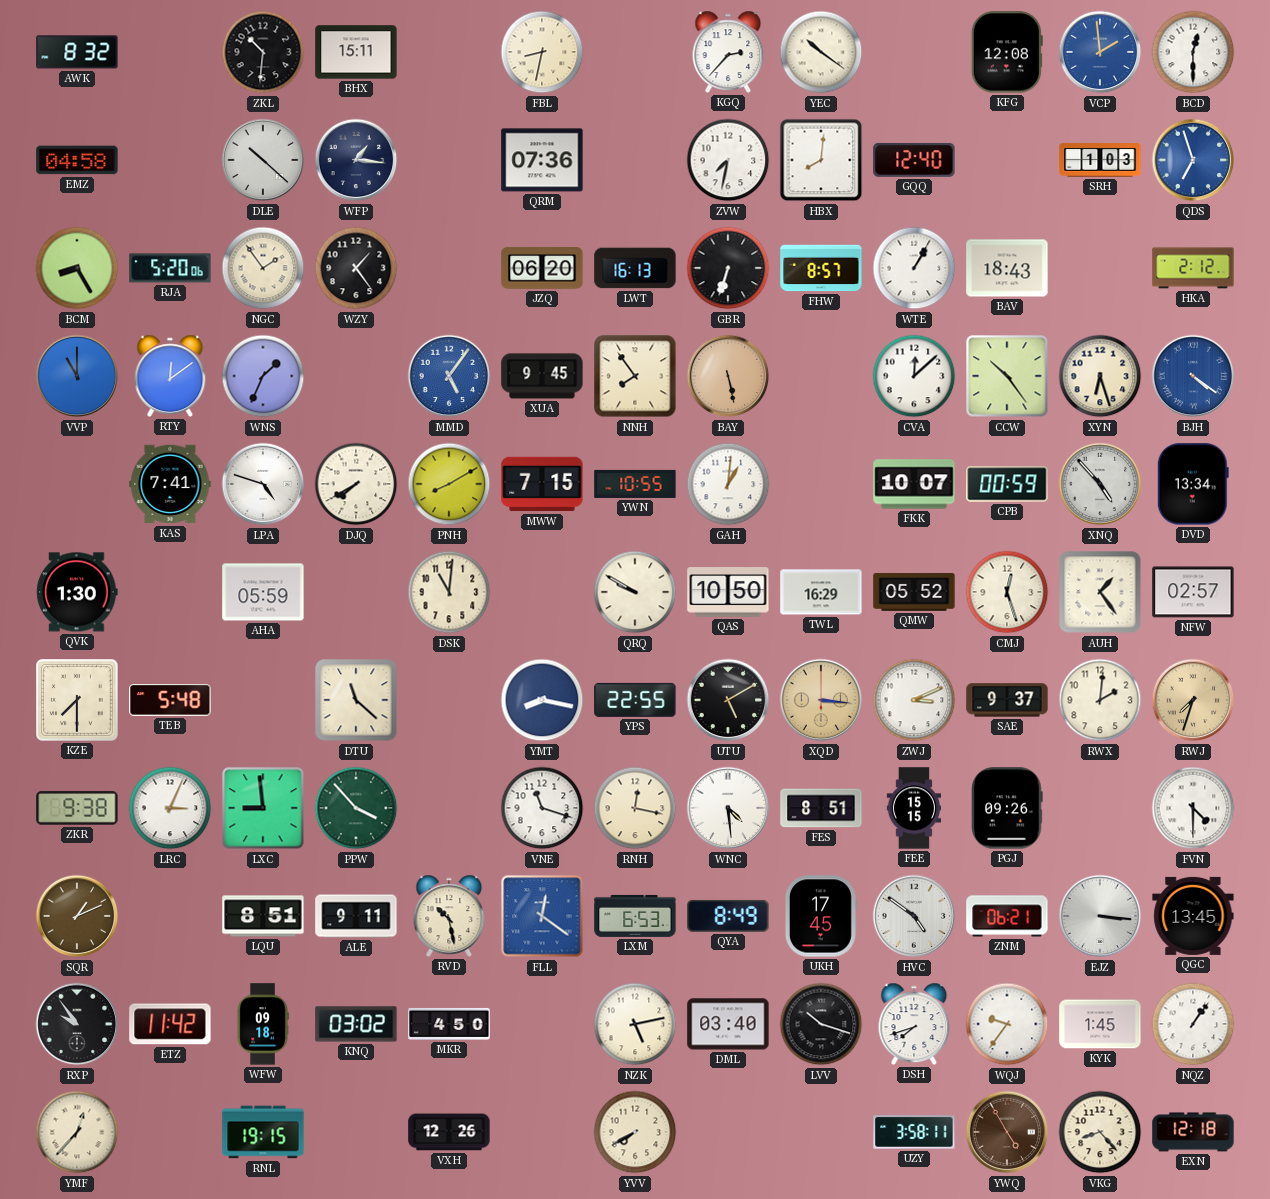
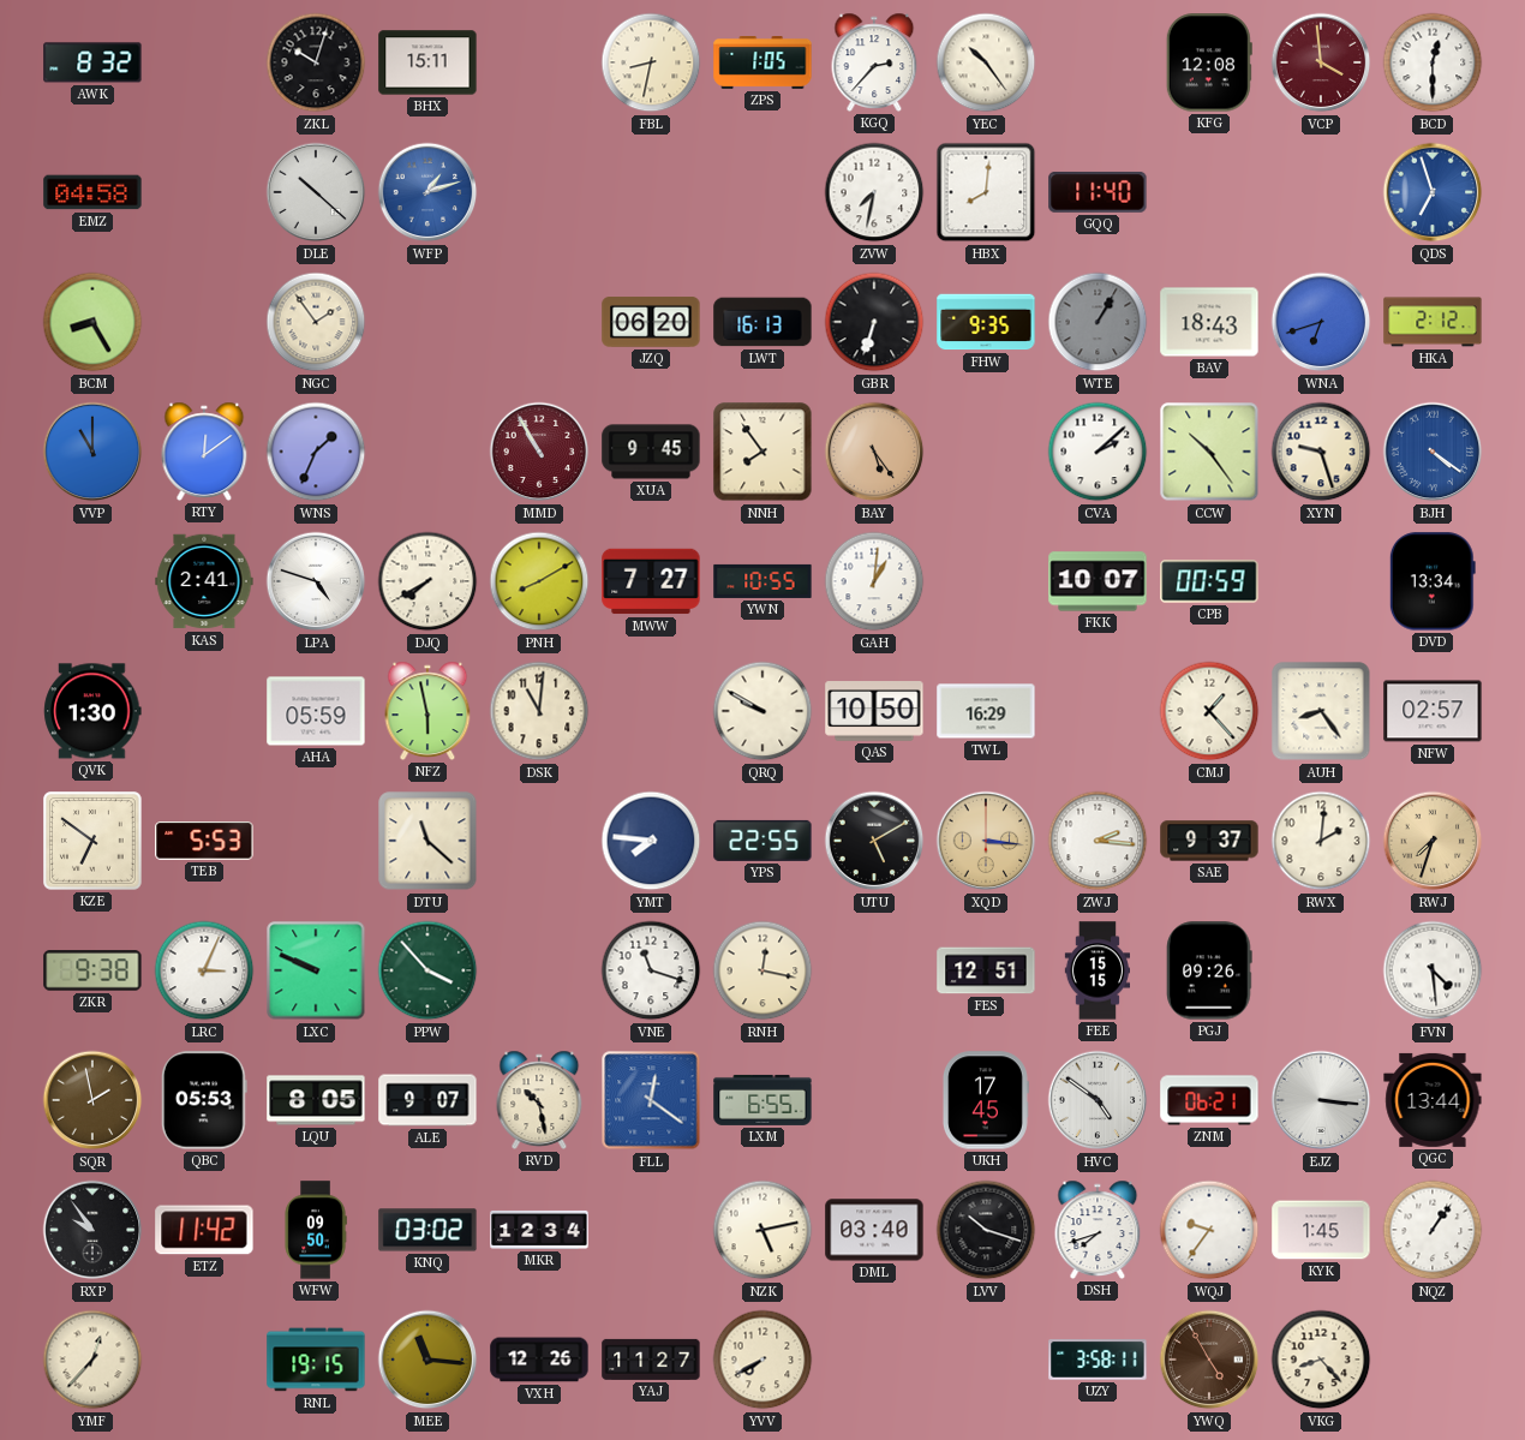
ZKL: 10:31 -> 10:03 (316, 62)
ZPS: none -> 1:05 (762, 64)
YEC: 10:21 -> 10:24 (986, 62)
VCP: 1:59 -> 3:59 (1321, 62)
VCP dial: blue -> burgundy (1321, 62)
WFP: 1:16 -> 1:12 (427, 192)
WFP dial: navy -> blue (427, 192)
QRM: 07:36 -> none (542, 160)
GQQ: 12:40 -> 11:40 (1098, 192)
SRH: 1:03 -> none (1100, 160)
RJA: 5:20 -> none (170, 268)
WZY: 1:24 -> none (356, 268)
FHW: 8:57 -> 9:35 (986, 322)
WTE dial: white -> grey (1098, 322)
WNA: none -> 6:42 (1321, 322)
MMD: 5:06 -> 10:55 (539, 452)
MMD dial: blue -> burgundy (539, 452)
BAY: 5:28 -> 5:24 (874, 452)
CVA: 12:08 -> 2:08 (1098, 452)
XYN: 6:27 -> 9:27 (1321, 452)
KAS: 7:41 -> 2:41 (204, 581)
MWW: 7:15 -> 7:27 (651, 581)
XNQ: 4:53 -> none (1100, 484)
NFZ: none -> 5:58 (427, 711)
QMW: 05:52 -> none (914, 593)
CMJ: 12:27 -> 1:23 (1209, 711)
AUH: 1:24 -> 8:24 (1321, 711)
KZE: 7:30 -> 6:51 (94, 842)
TEB: 5:48 -> 5:53 (204, 842)
YMT: 8:17 -> 7:46 (651, 841)
ZWJ: 3:11 -> 2:16 (1098, 841)
LXC: 8:59 -> 9:49 (316, 970)
WNC: 4:29 -> none (728, 808)
FES: 8:51 -> 12:51 (986, 970)
FVN: 4:30 -> 4:29 (1433, 970)
SQR: 1:11 -> 1:58 (92, 1100)
QBC: none -> 05:53 (204, 1100)
LQU: 8:51 -> 8:05 (316, 1100)
ALE: 9:11 -> 9:07 (427, 1100)
LXM: 6:53 -> 6:55 (762, 1100)
QYA: 8:49 -> none (728, 916)
QGC: 13:45 -> 13:44 (1433, 1100)
WFW: 09:18 -> 09:50 (316, 1230)
MKR: 4:50 -> 12:34 (539, 1230)
MEE: none -> 11:16 (427, 1360)
YAJ: none -> 11:27 (651, 1360)
EXN: 12:18 -> none (1193, 1132)
